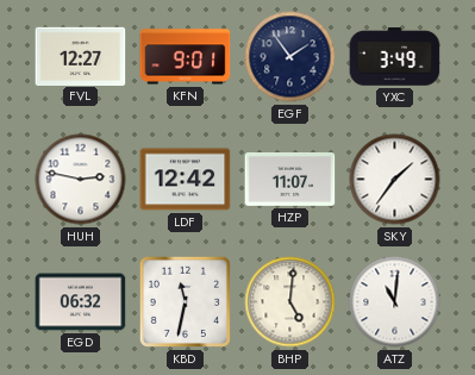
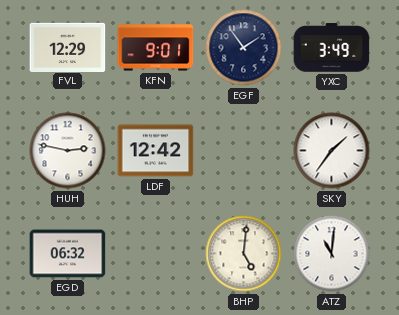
FVL: 12:27 -> 12:29 (68, 47)
HZP: 11:07 -> none (290, 180)
KBD: 11:32 -> none (185, 301)
